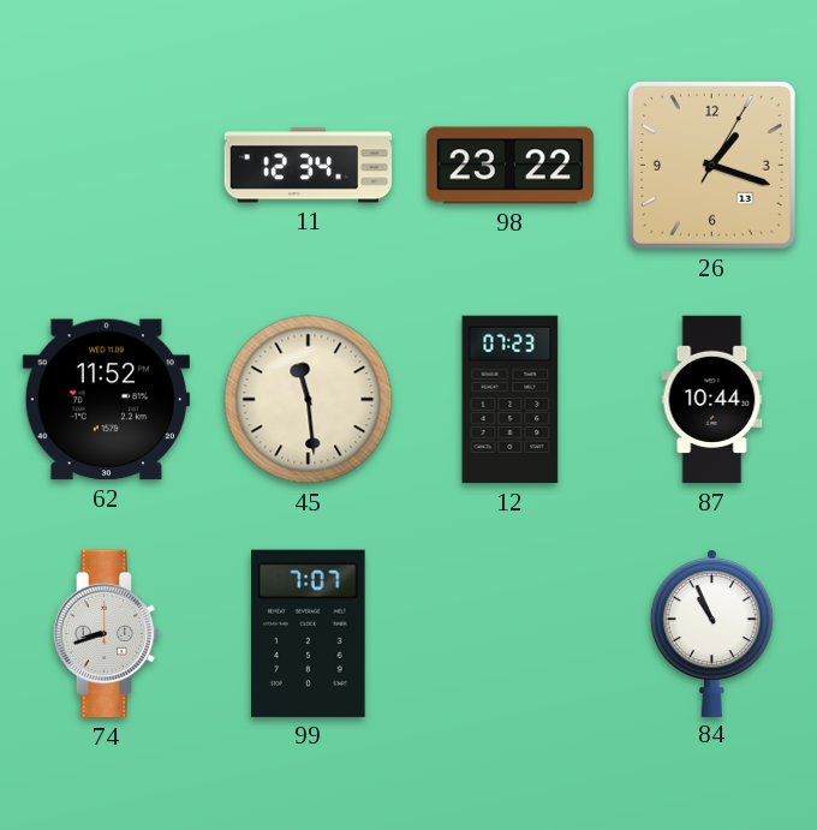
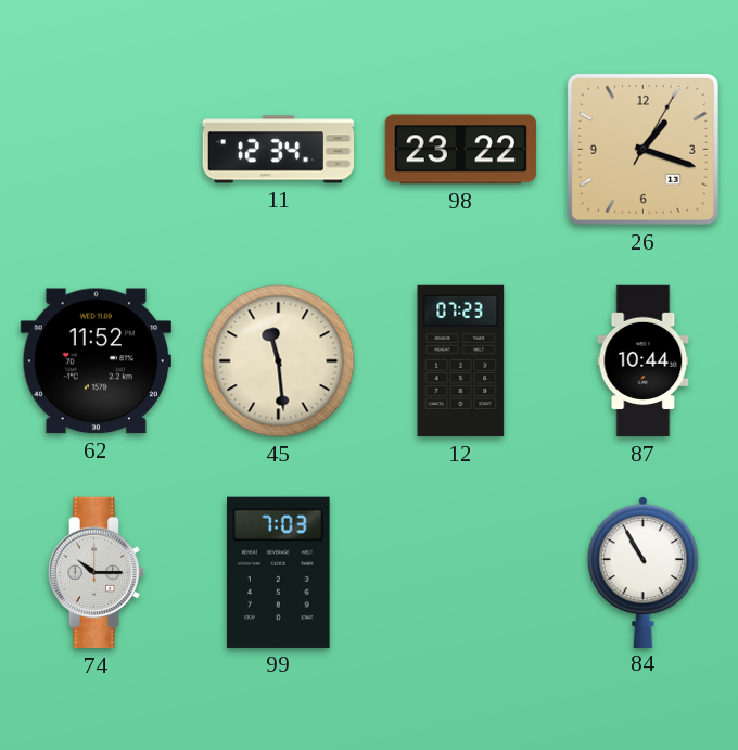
74: 8:42 -> 10:15 (97, 573)
99: 7:07 -> 7:03 (279, 572)
84: 10:56 -> 10:55 (642, 572)
